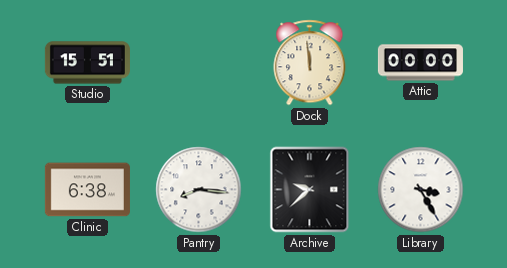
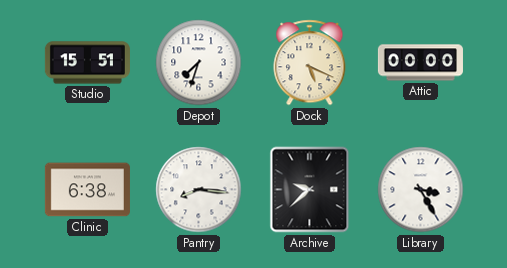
Depot: none -> 7:33 (199, 63)
Dock: 11:59 -> 5:19 (310, 63)
